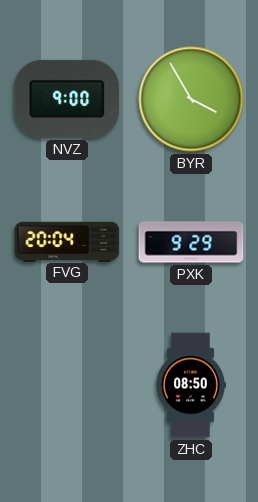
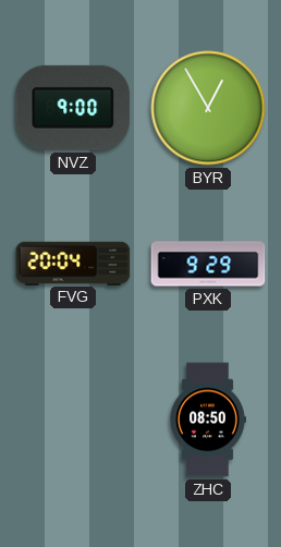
BYR: 3:55 -> 12:55 (208, 108)
